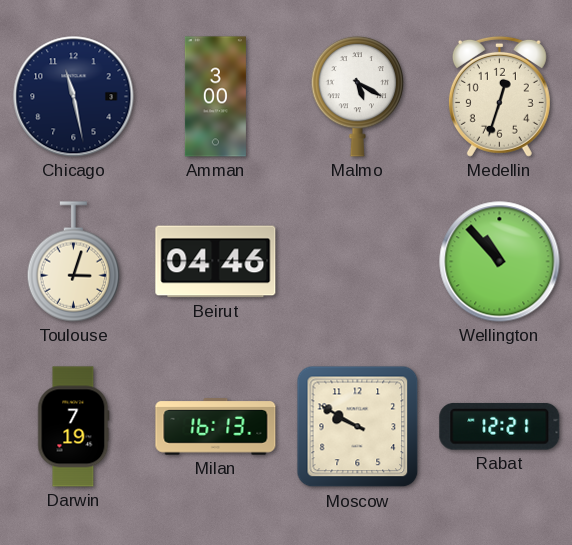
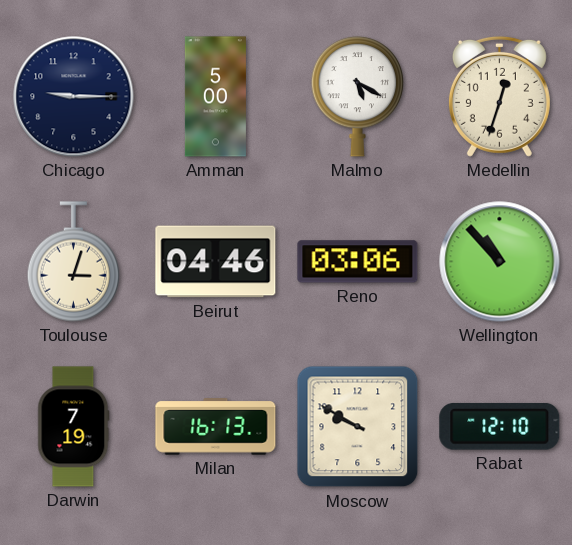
Chicago: 11:28 -> 9:15 (74, 97)
Amman: 3:00 -> 5:00 (215, 97)
Reno: none -> 03:06 (358, 262)
Rabat: 12:21 -> 12:10 (500, 426)
